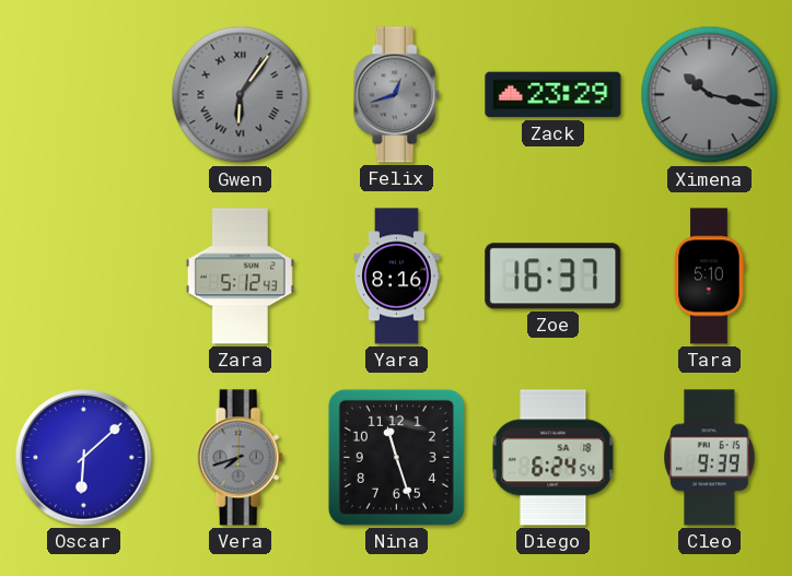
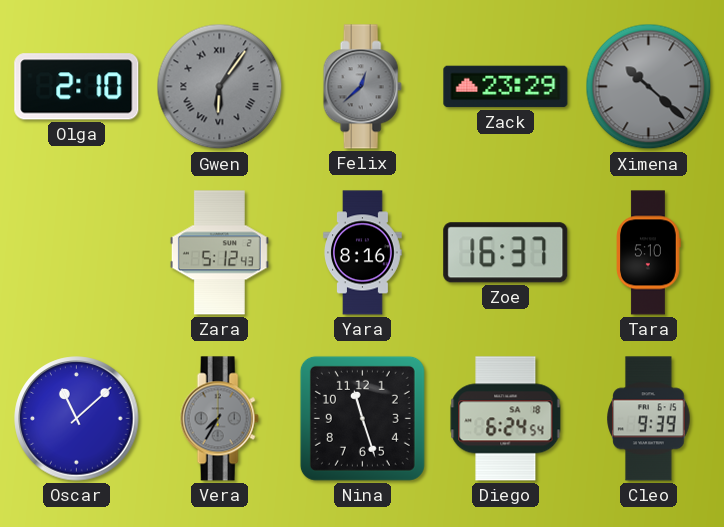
Olga: none -> 2:10 (77, 87)
Felix: 12:42 -> 12:38 (362, 87)
Ximena: 10:17 -> 10:22 (649, 87)
Oscar: 6:08 -> 11:08 (77, 419)
Vera: 7:42 -> 7:35 (219, 419)
